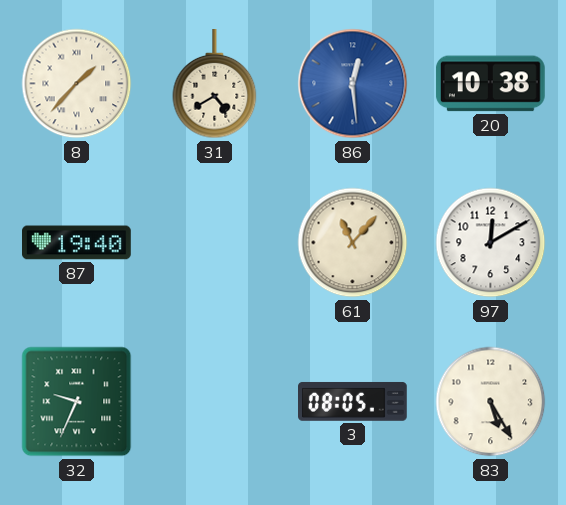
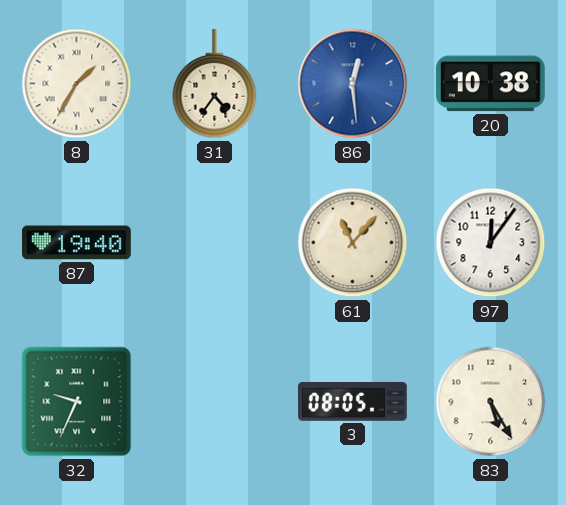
8: 1:37 -> 1:35 (77, 84)
31: 4:40 -> 4:36 (215, 85)
97: 12:10 -> 12:06 (491, 243)
